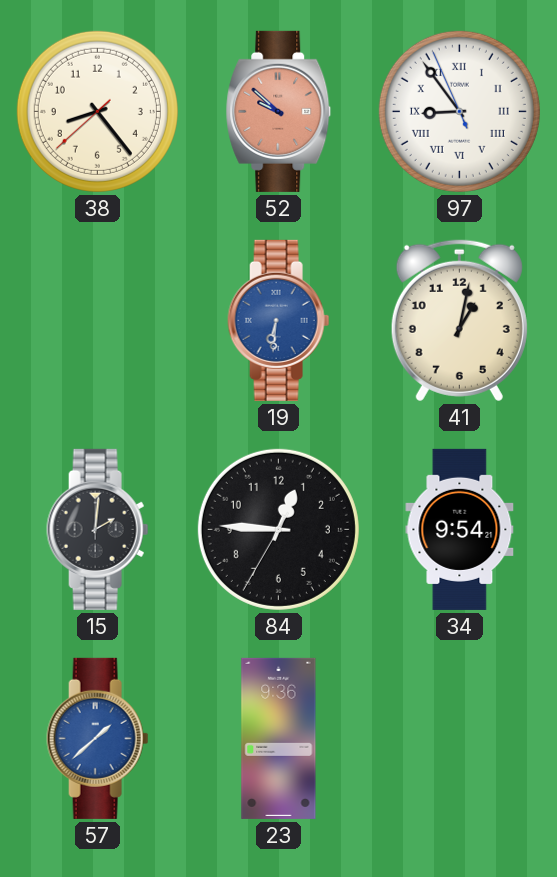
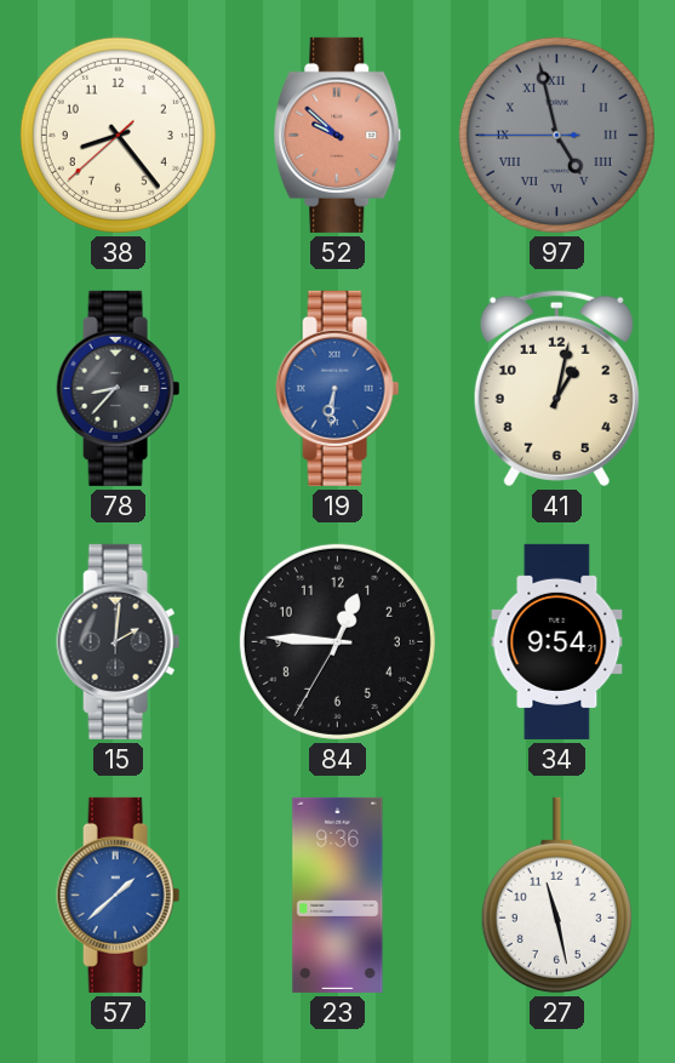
97: 8:53 -> 4:57 (556, 135)
97 dial: white -> grey (556, 135)
78: none -> 8:37 (119, 388)
27: none -> 11:28 (556, 895)
